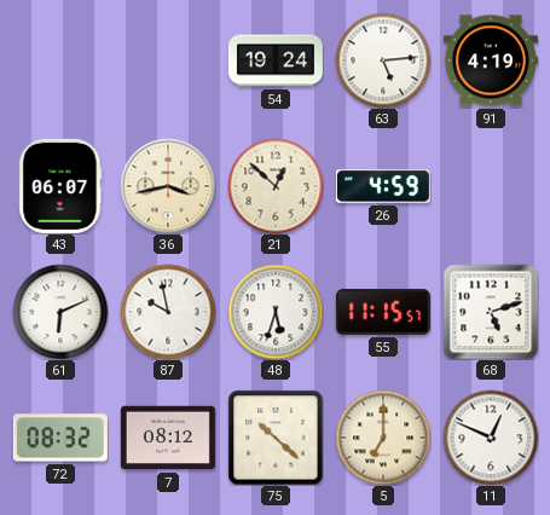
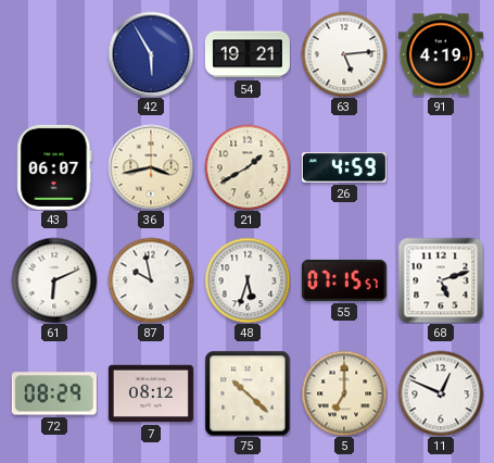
42: none -> 5:55 (151, 54)
54: 19:24 -> 19:21 (248, 54)
21: 12:52 -> 1:40 (248, 167)
55: 11:15 -> 07:15 (344, 280)
72: 08:32 -> 08:29 (54, 393)
